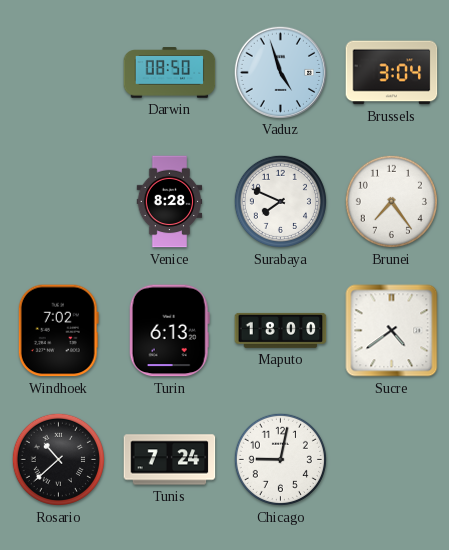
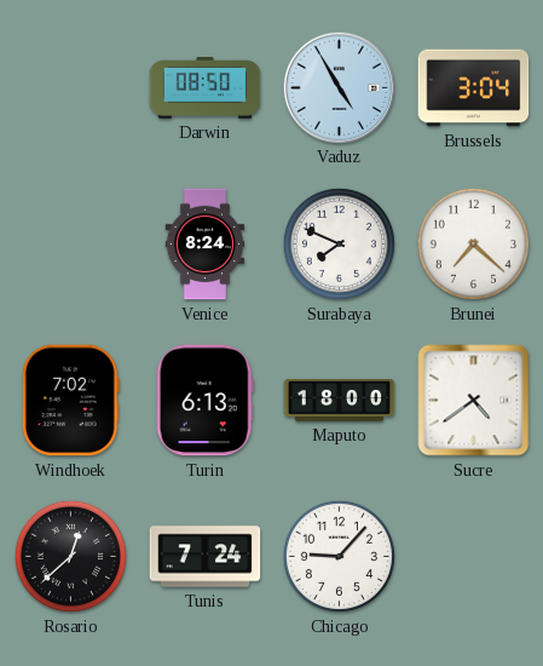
Vaduz: 4:57 -> 4:55 (339, 87)
Venice: 8:28 -> 8:24 (206, 245)
Brunei: 7:24 -> 7:22 (473, 243)
Rosario: 10:38 -> 12:38 (70, 556)
Chicago: 9:02 -> 9:07 (339, 556)
